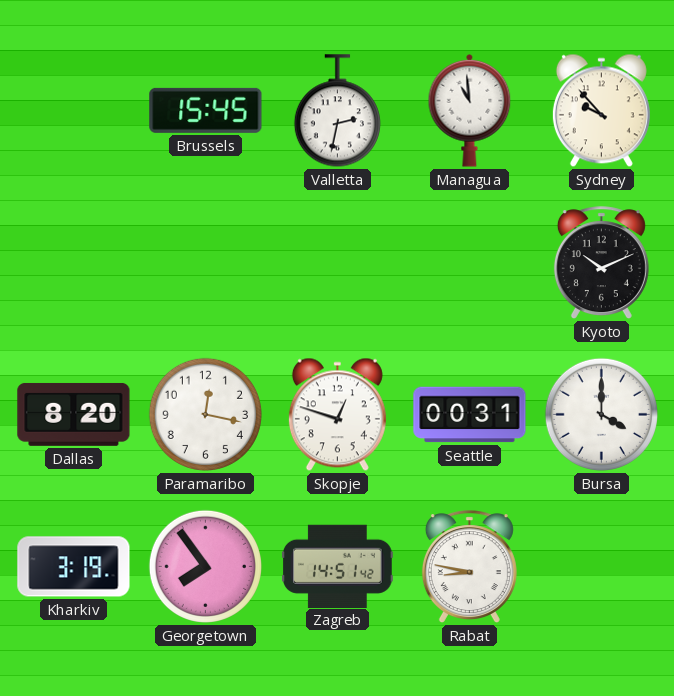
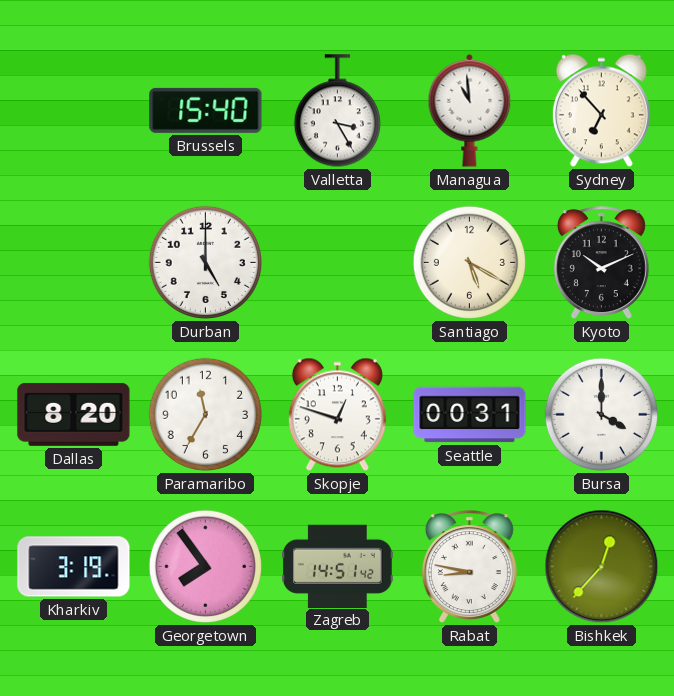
Brussels: 15:45 -> 15:40 (206, 110)
Valletta: 2:32 -> 3:25 (337, 111)
Sydney: 9:53 -> 6:53 (601, 111)
Durban: none -> 5:00 (205, 262)
Santiago: none -> 5:20 (469, 262)
Paramaribo: 12:17 -> 11:35 (205, 414)
Bishkek: none -> 12:37 (602, 567)
